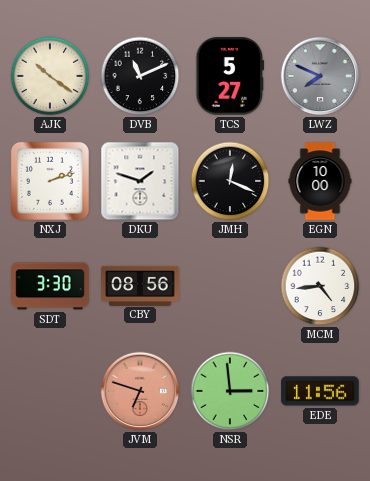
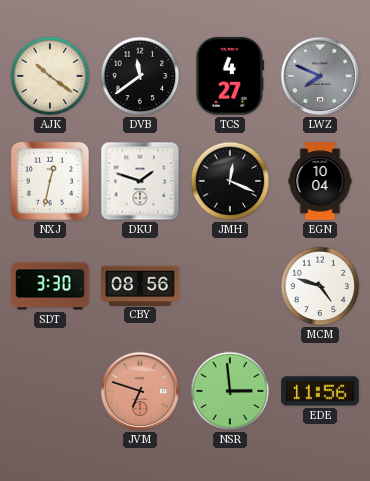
DVB: 11:11 -> 11:39 (140, 76)
TCS: 5:27 -> 4:27 (230, 76)
NXJ: 2:12 -> 12:32 (50, 181)
EGN: 10:00 -> 10:04 (320, 181)
MCM: 4:44 -> 4:48 (320, 286)
